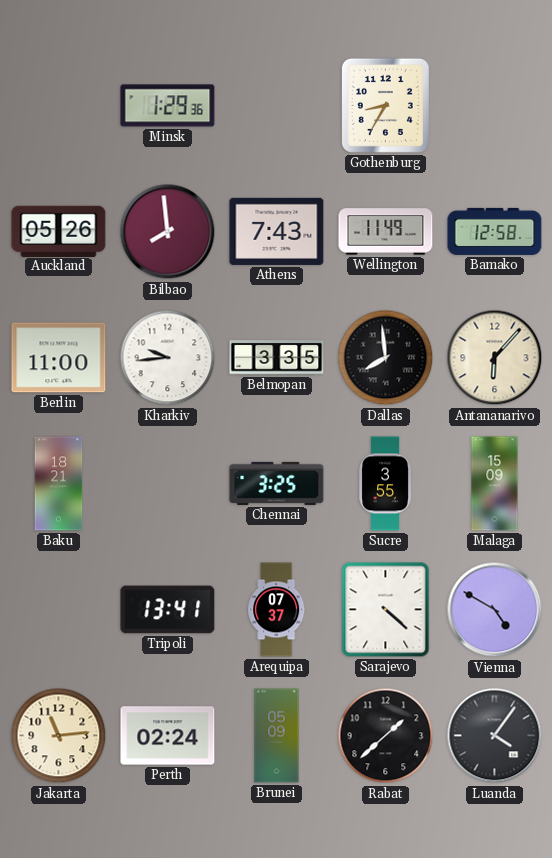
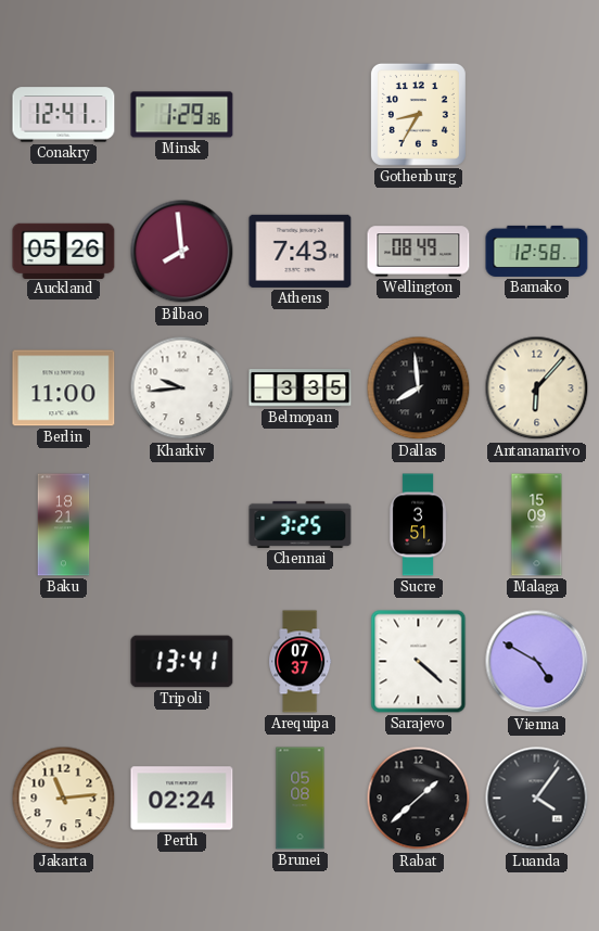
Conakry: none -> 12:41 (64, 115)
Wellington: 11:49 -> 08:49 (419, 252)
Sucre: 3:55 -> 3:51 (418, 525)
Brunei: 05:09 -> 05:08 (301, 799)
